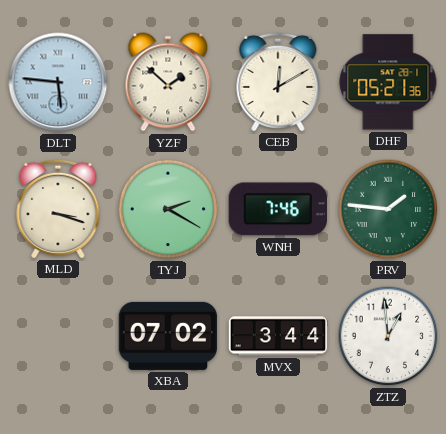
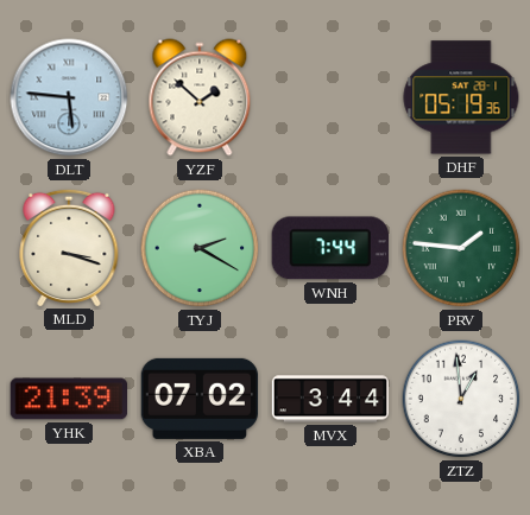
CEB: 12:10 -> none (278, 81)
DHF: 05:21 -> 05:19 (461, 97)
WNH: 7:46 -> 7:44 (330, 248)
YHK: none -> 21:39 (69, 399)
